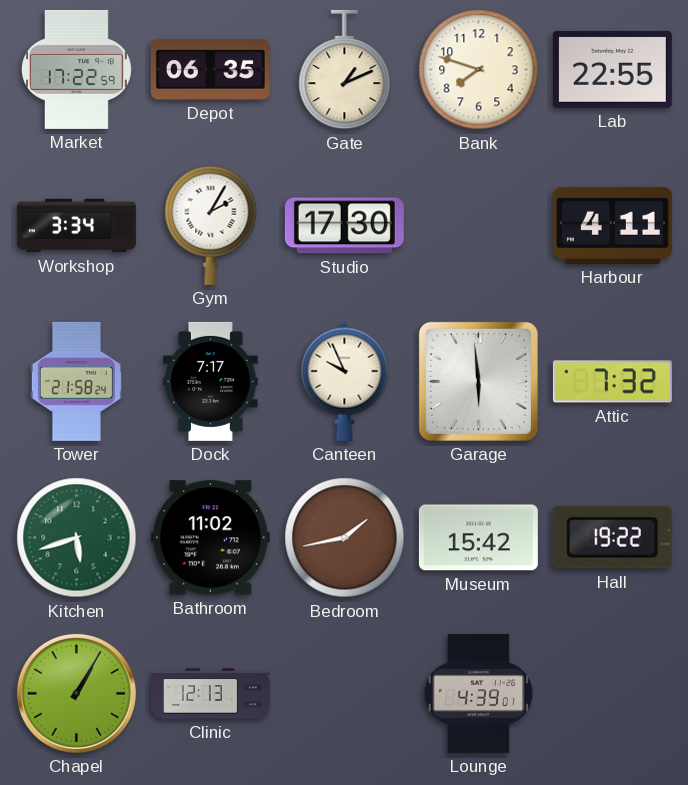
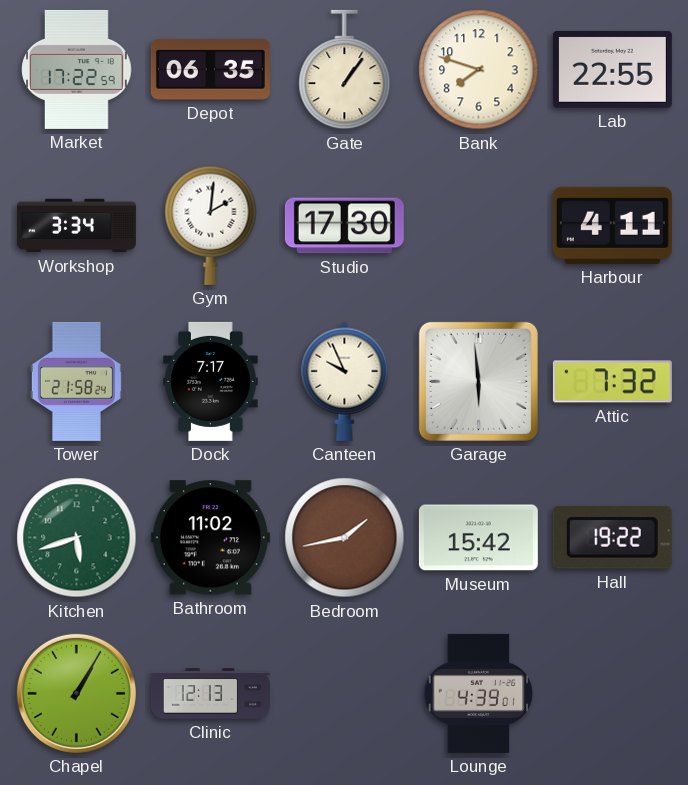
Gate: 1:11 -> 1:06 (345, 70)
Gym: 2:05 -> 2:01 (211, 225)
